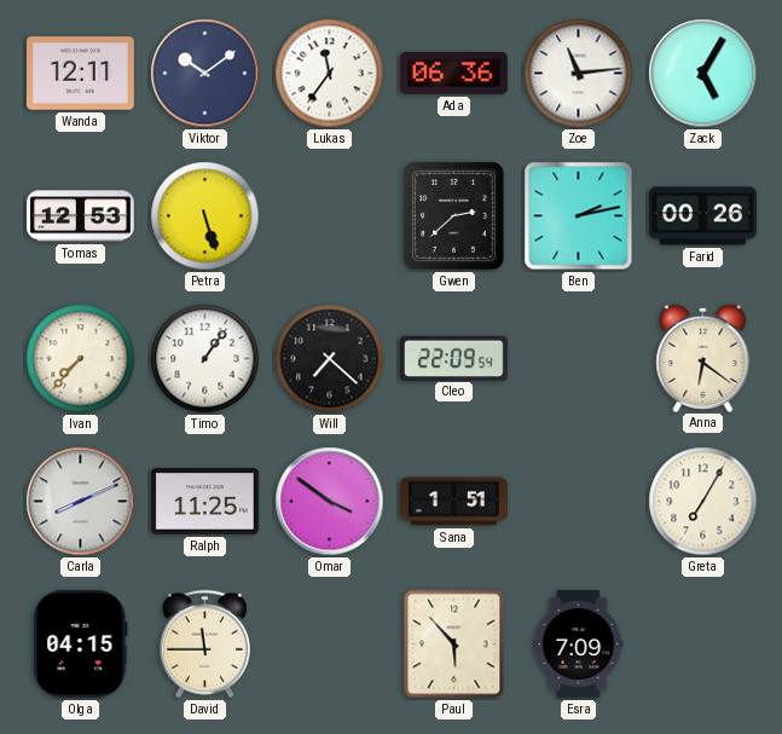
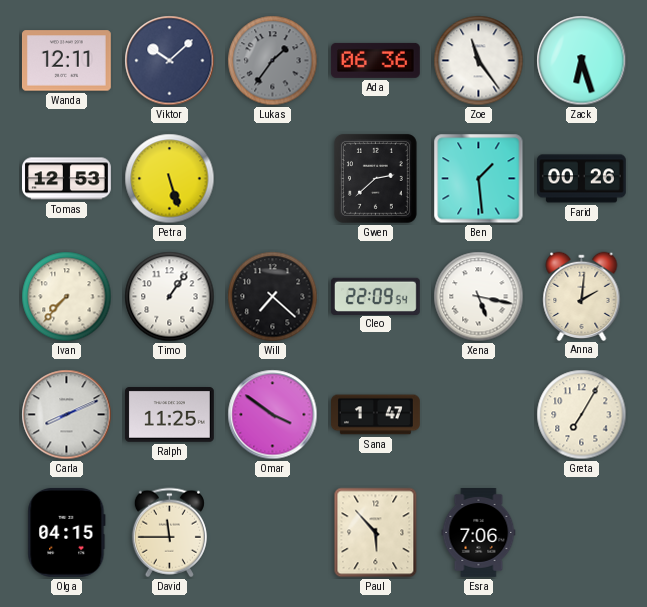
Viktor: 10:09 -> 10:08 (170, 61)
Lukas: 11:36 -> 1:36 (273, 61)
Lukas dial: white -> grey (273, 61)
Zoe: 11:14 -> 11:24 (479, 61)
Zack: 5:05 -> 6:27 (582, 61)
Ben: 2:13 -> 1:29 (479, 179)
Xena: none -> 5:17 (479, 297)
Anna: 6:21 -> 2:01 (582, 296)
Sana: 1:51 -> 1:47 (376, 415)
Esra: 7:09 -> 7:06 (479, 533)
